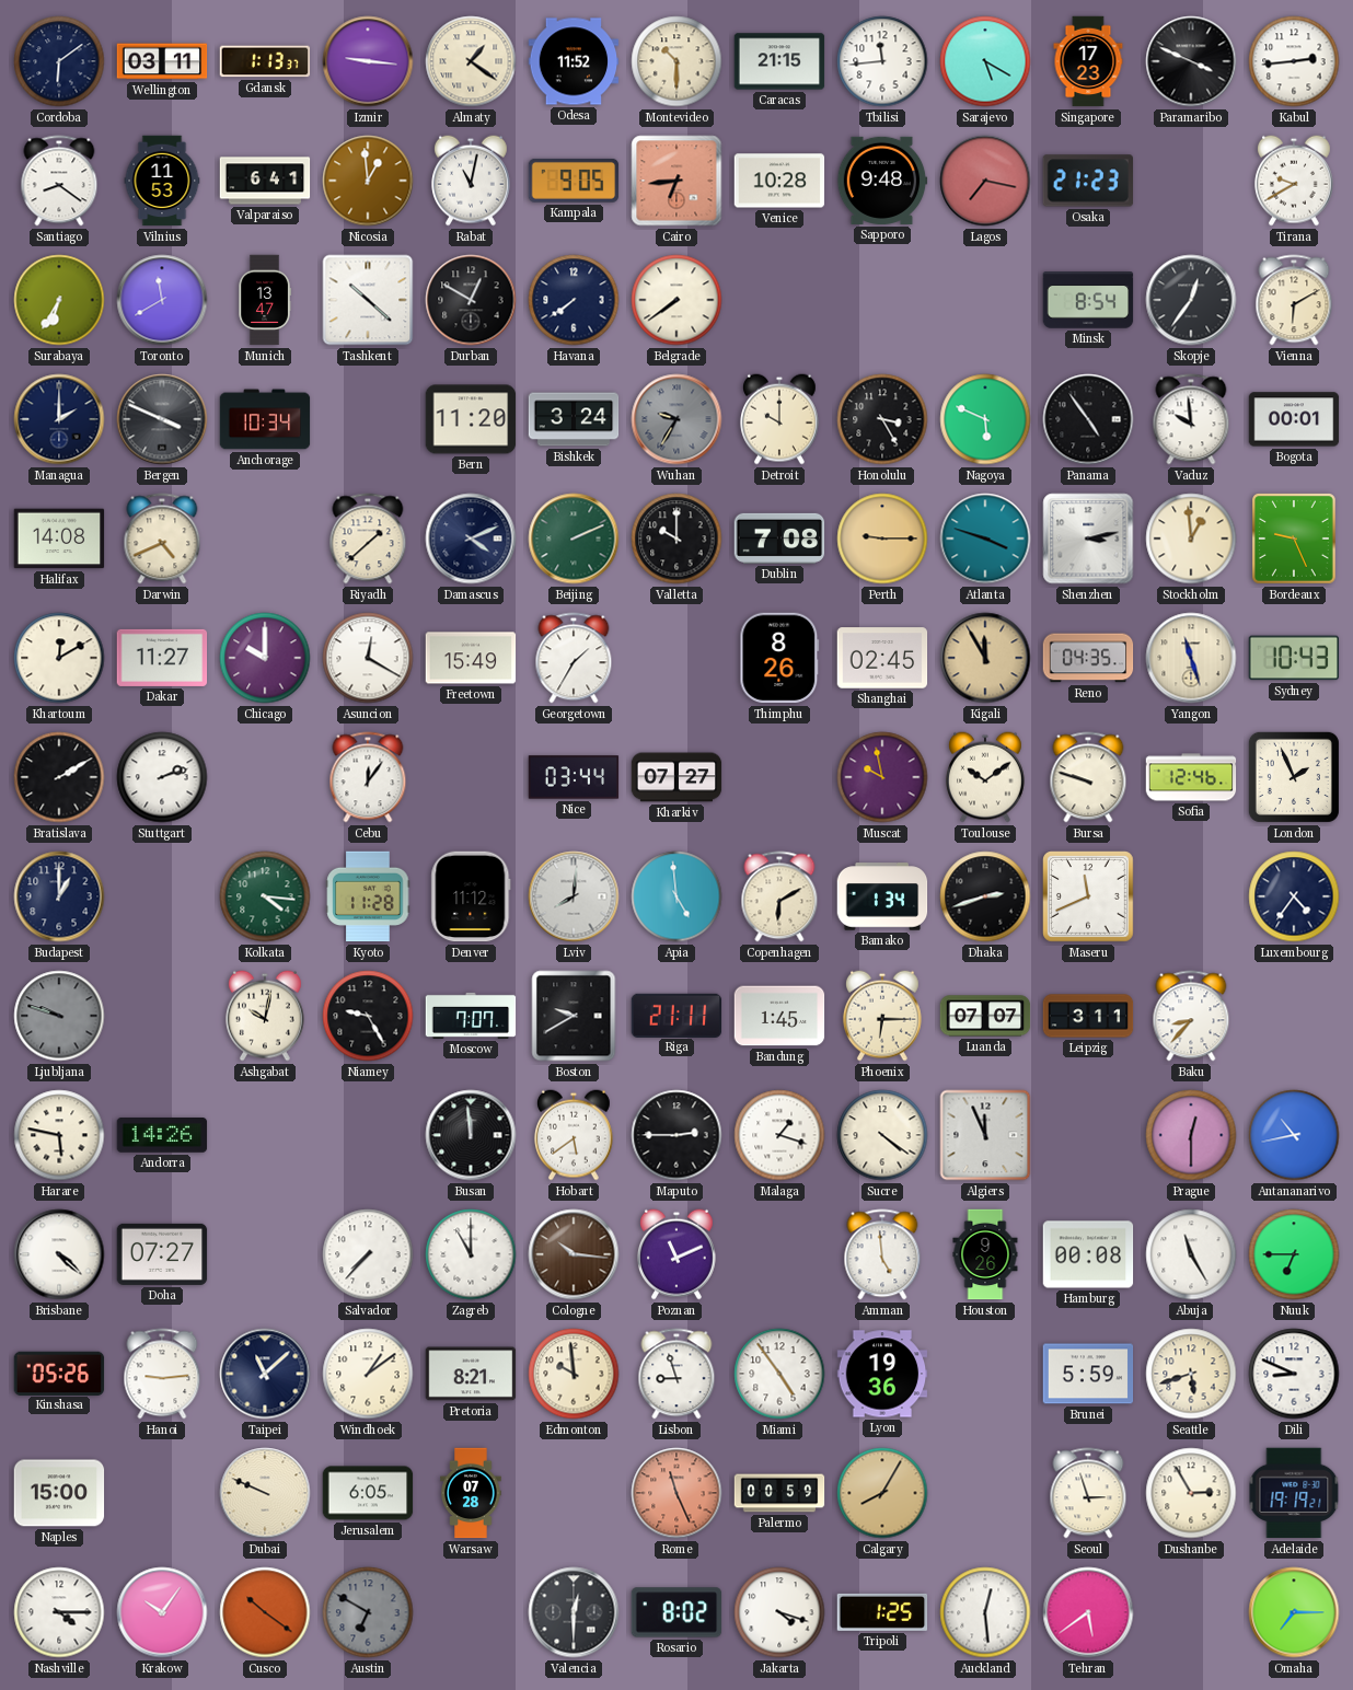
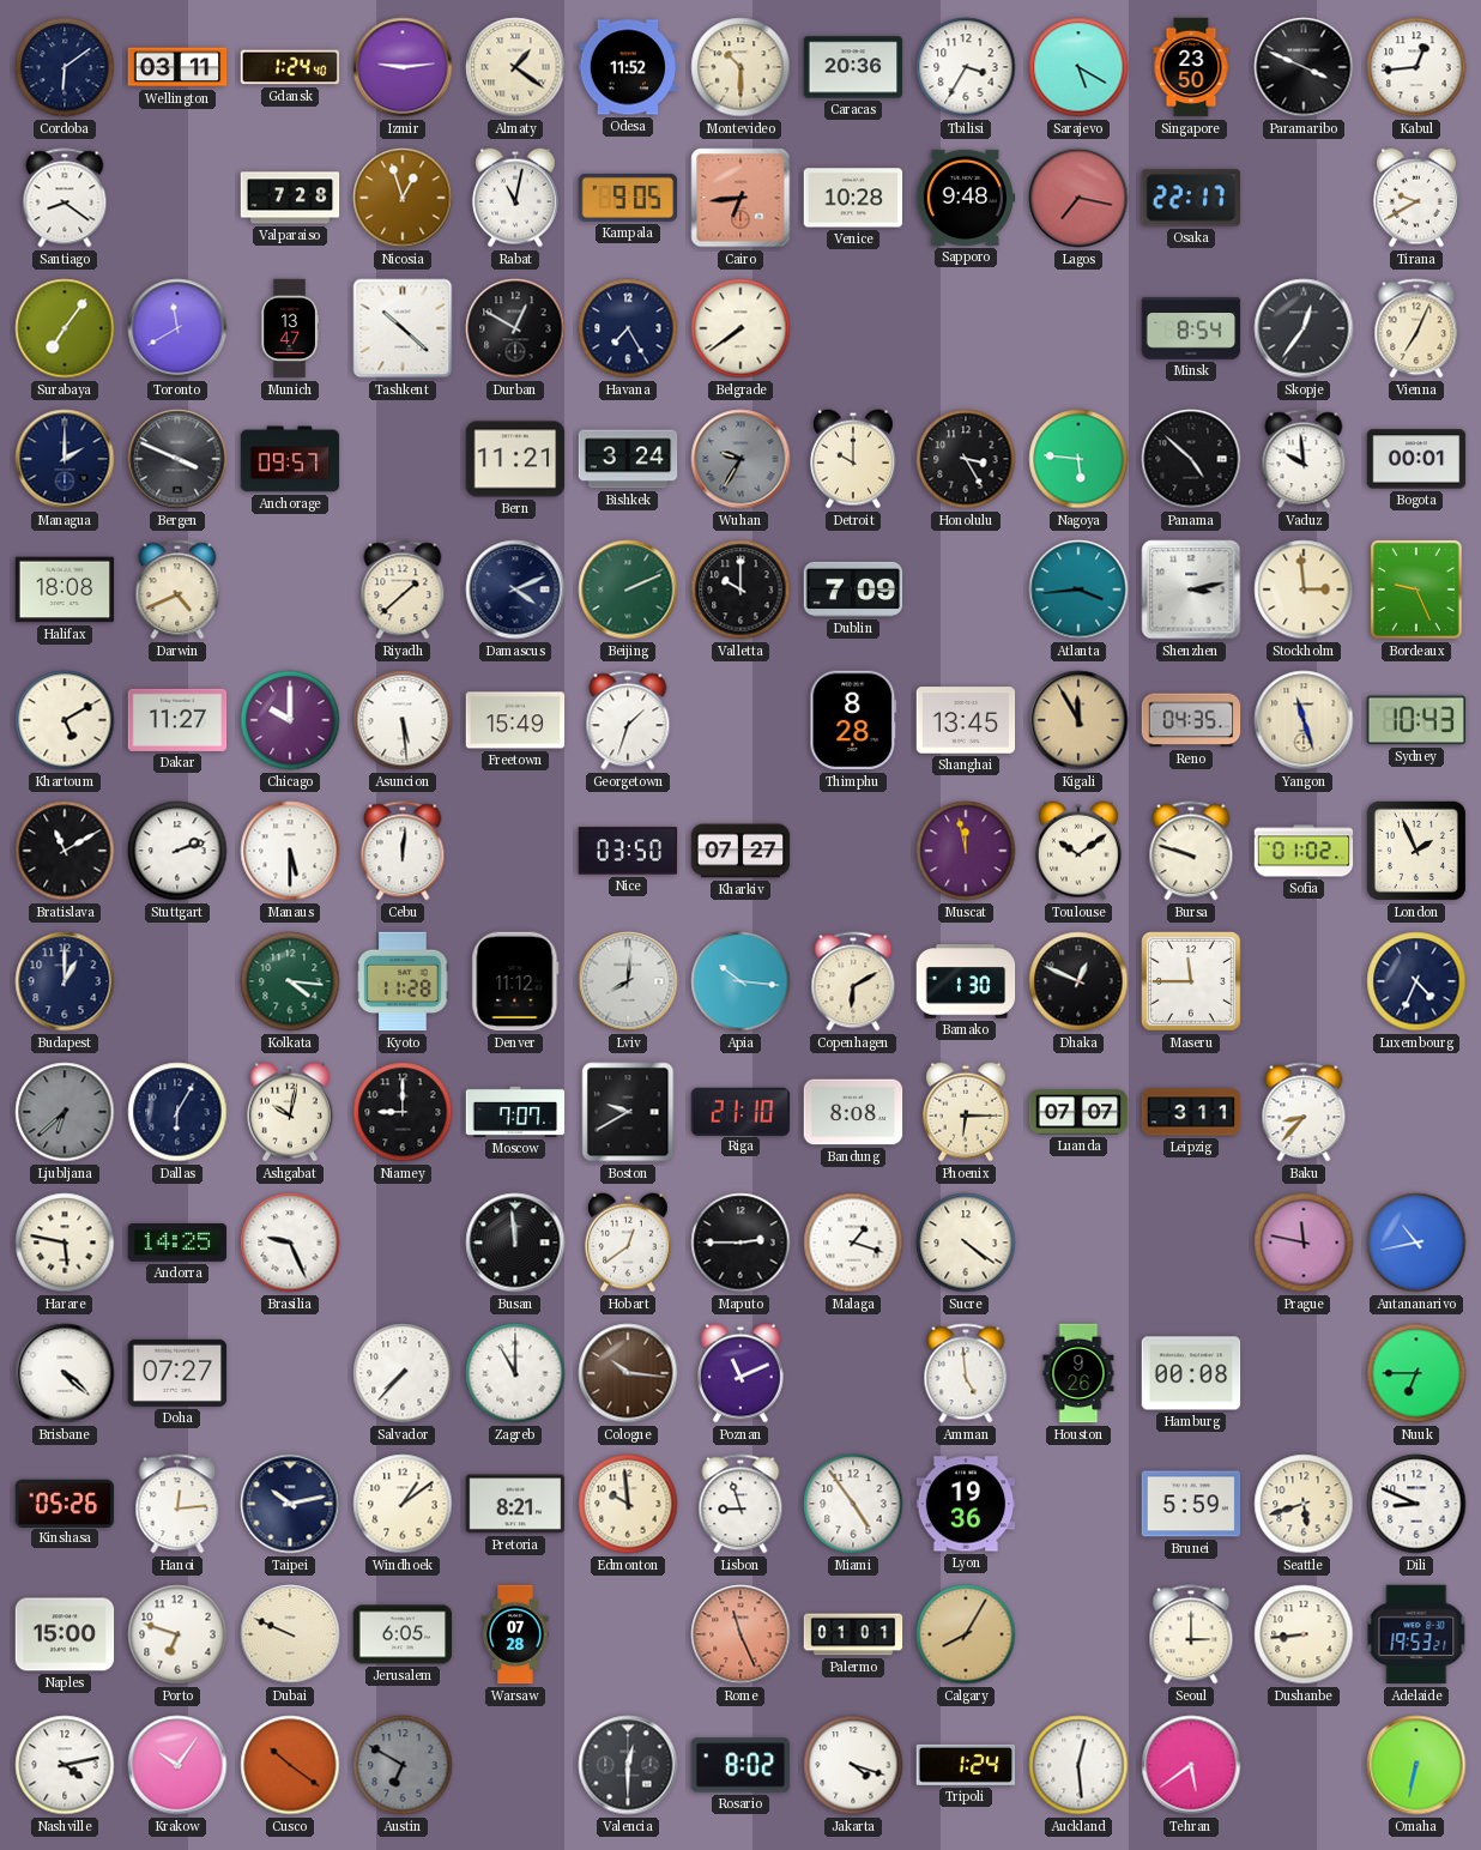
Gdansk: 1:13 -> 1:24 (290, 67)
Izmir: 9:16 -> 9:14 (403, 67)
Caracas: 21:15 -> 20:36 (853, 67)
Tbilisi: 11:44 -> 3:35 (966, 67)
Singapore: 17:23 -> 23:50 (1191, 67)
Kabul: 2:44 -> 12:44 (1416, 67)
Vilnius: 11:53 -> none (162, 181)
Valparaiso: 6:41 -> 7:28 (290, 198)
Nicosia: 12:59 -> 12:57 (403, 198)
Osaka: 21:23 -> 22:17 (1190, 198)
Surabaya: 6:35 -> 7:06 (65, 328)
Havana: 7:39 -> 7:25 (628, 328)
Vienna: 6:10 -> 7:04 (1416, 328)
Anchorage: 10:34 -> 09:57 (290, 459)
Bern: 11:20 -> 11:21 (515, 459)
Nagoya: 5:49 -> 5:46 (1078, 459)
Panama: 4:54 -> 4:52 (1191, 459)
Halifax: 14:08 -> 18:08 (65, 590)
Dublin: 7:08 -> 7:09 (853, 590)
Perth: 9:15 -> none (882, 539)
Atlanta: 3:48 -> 3:44 (1078, 590)
Stockholm: 12:59 -> 2:59 (1304, 590)
Khartoum: 12:10 -> 5:10 (65, 720)
Asuncion: 12:20 -> 5:29 (403, 720)
Georgetown: 1:35 -> 1:33 (628, 720)
Thimphu: 8:26 -> 8:28 (853, 720)
Shanghai: 02:45 -> 13:45 (966, 720)
Bratislava: 2:10 -> 11:10 (65, 851)
Manaus: none -> 5:30 (290, 851)
Cebu: 12:06 -> 12:01 (403, 851)
Nice: 03:44 -> 03:50 (628, 851)
Muscat: 9:58 -> 11:58 (966, 851)
Sofia: 12:46 -> 01:02 (1304, 851)
Apia: 4:59 -> 10:16 (740, 981)
Bamako: 1:34 -> 1:30 (966, 981)
Dhaka: 2:42 -> 12:49 (1078, 981)
Maseru: 11:41 -> 11:45 (1192, 983)
Luxembourg: 4:36 -> 4:34 (1416, 981)
Ljubljana: 9:48 -> 6:38 (65, 1112)
Dallas: none -> 6:05 (177, 1112)
Niamey: 9:25 -> 9:00 (403, 1112)
Riga: 21:11 -> 21:10 (740, 1111)
Bandung: 1:45 -> 8:08 (853, 1112)
Andorra: 14:26 -> 14:25 (177, 1243)
Brasilia: none -> 9:26 (290, 1243)
Hobart: 5:39 -> 12:39 (628, 1243)
Algiers: 11:56 -> none (985, 1135)
Prague: 12:30 -> 11:47 (1304, 1243)
Abuja: 11:25 -> none (1191, 1254)
Hanoi: 9:14 -> 12:14 (177, 1504)
Taipei: 11:08 -> 10:13 (290, 1504)
Porto: none -> 6:48 (177, 1634)
Palermo: 00:59 -> 01:01 (853, 1634)
Seoul: 2:57 -> 3:00 (1191, 1634)
Dushanbe: 2:55 -> 8:44 (1304, 1634)
Adelaide: 19:19 -> 19:53 (1416, 1634)
Nashville: 4:15 -> 4:13 (65, 1765)
Tripoli: 1:25 -> 1:24 (966, 1765)
Omaha: 7:15 -> 6:32 (1416, 1765)
